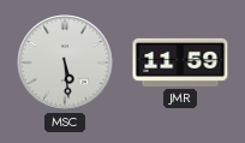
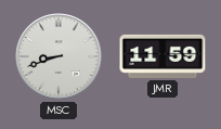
MSC: 5:29 -> 8:42 (58, 56)
